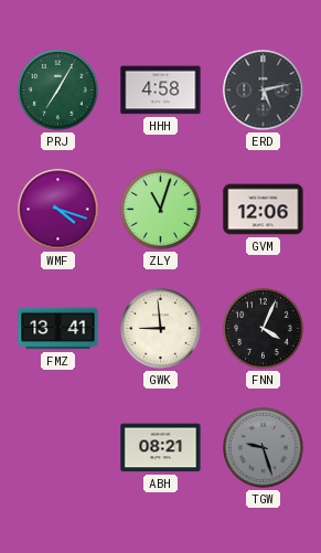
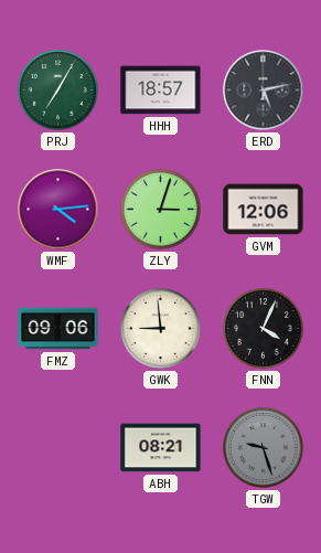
HHH: 4:58 -> 18:57 (161, 91)
WMF: 4:18 -> 4:14 (58, 210)
ZLY: 11:03 -> 3:03 (161, 210)
FMZ: 13:41 -> 09:06 (58, 329)
